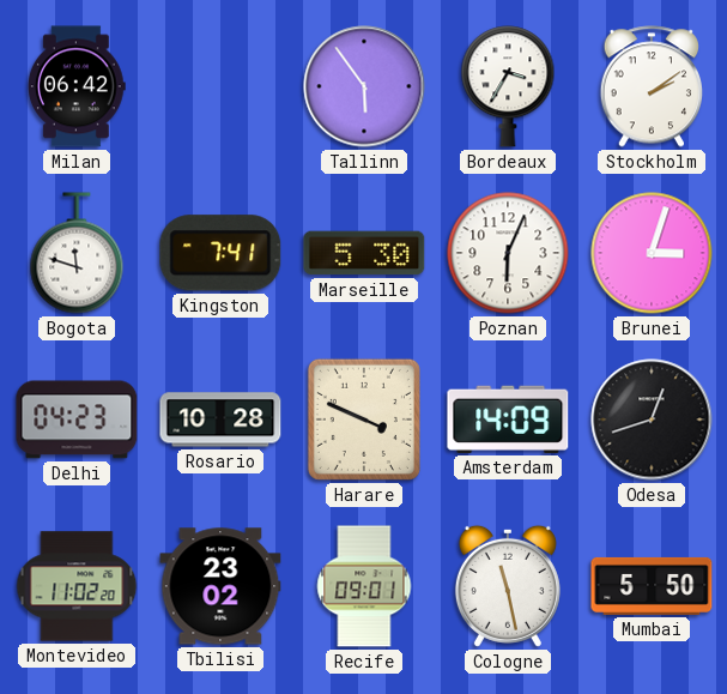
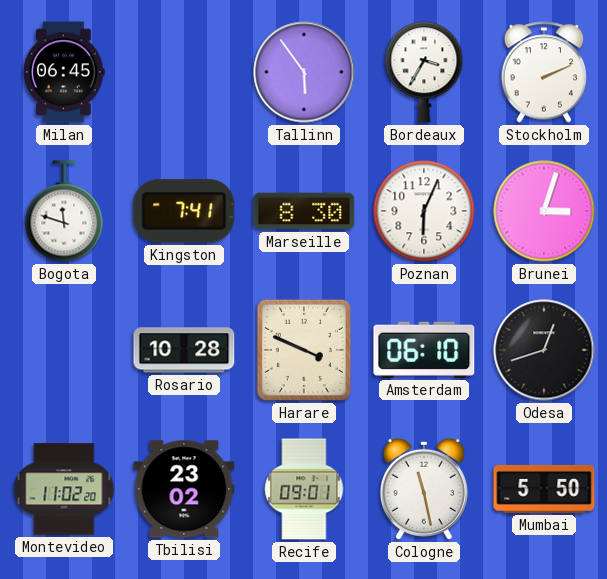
Milan: 06:42 -> 06:45 (64, 72)
Stockholm: 2:09 -> 2:11 (543, 72)
Marseille: 5:30 -> 8:30 (304, 211)
Delhi: 04:23 -> none (77, 420)
Amsterdam: 14:09 -> 06:10 (424, 350)
